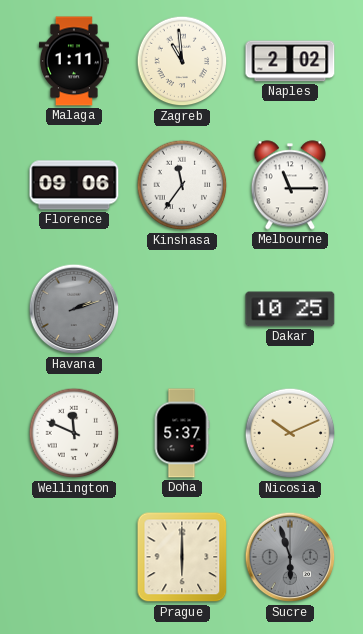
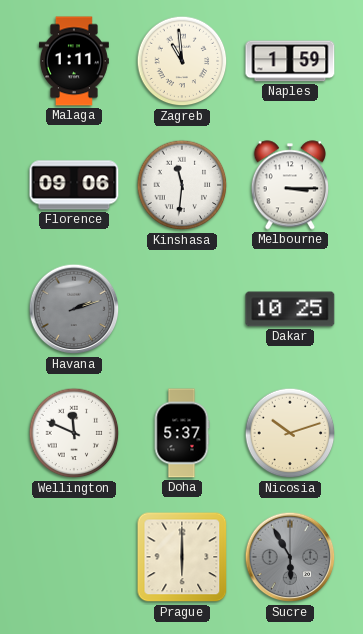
Naples: 2:02 -> 1:59 (290, 61)
Kinshasa: 11:36 -> 11:31 (182, 185)
Melbourne: 11:15 -> 3:15 (289, 185)
Nicosia: 10:11 -> 10:12 (290, 433)
Sucre: 5:57 -> 5:55 (290, 557)
